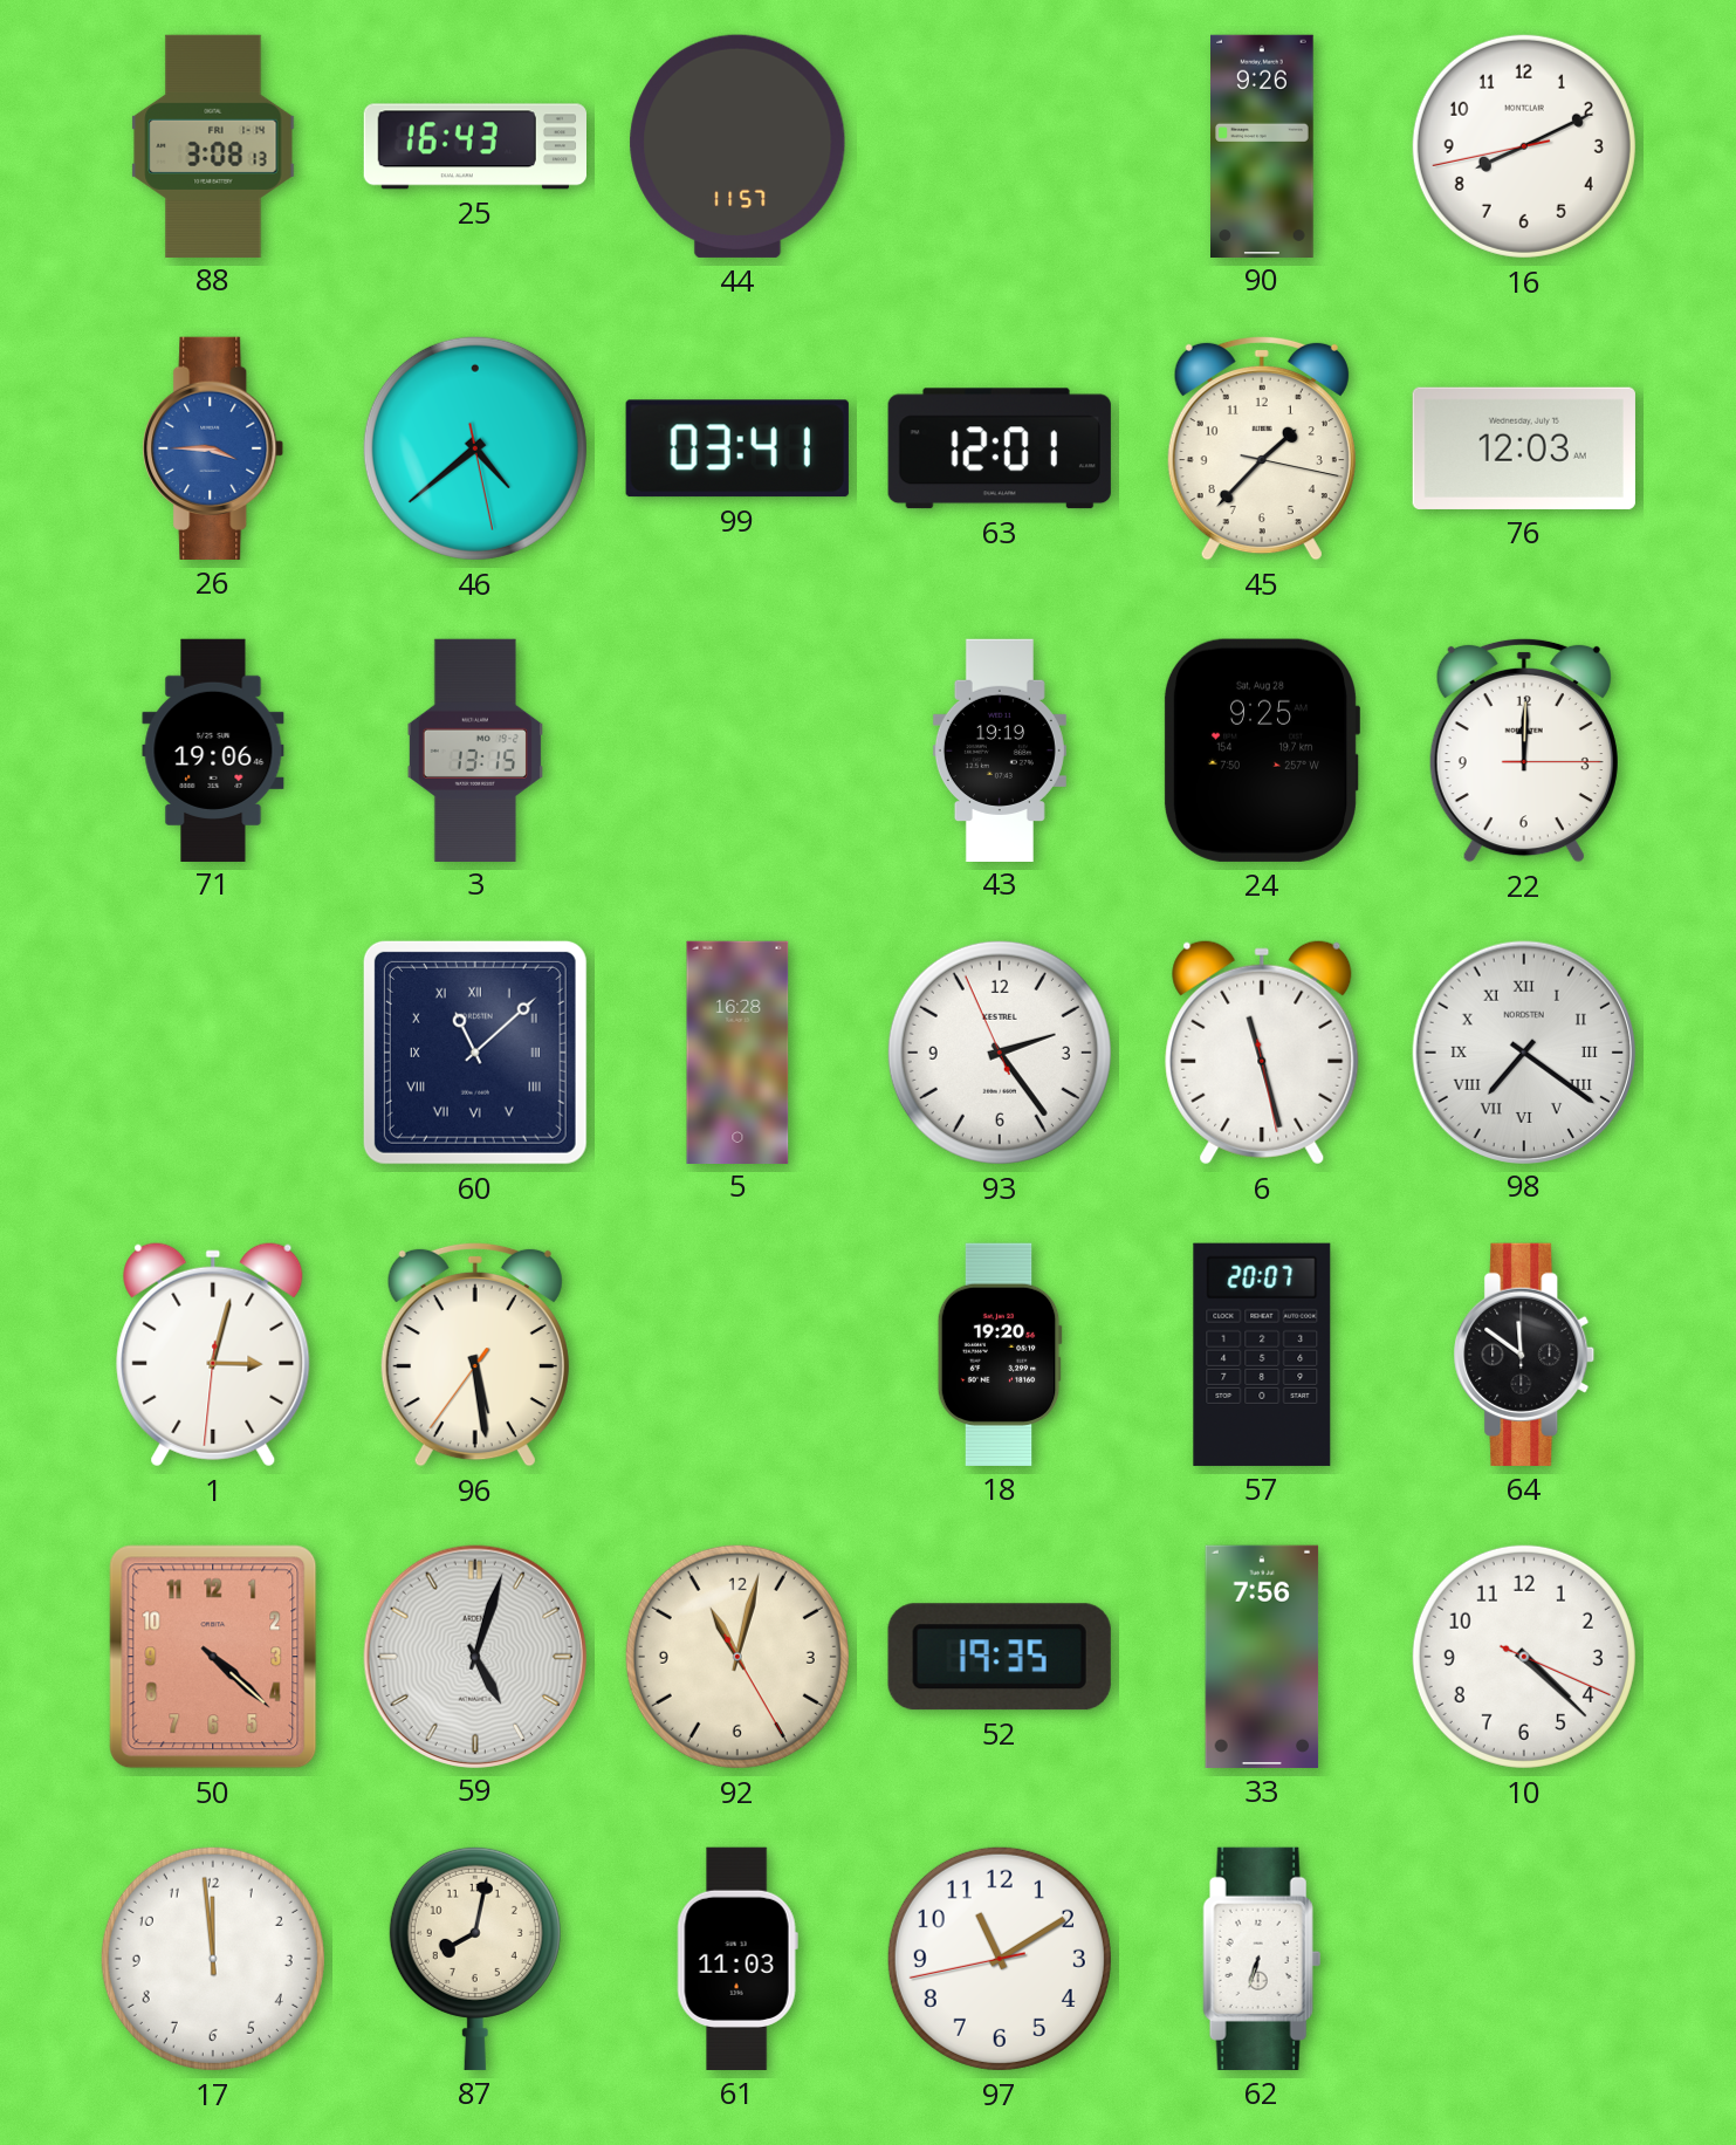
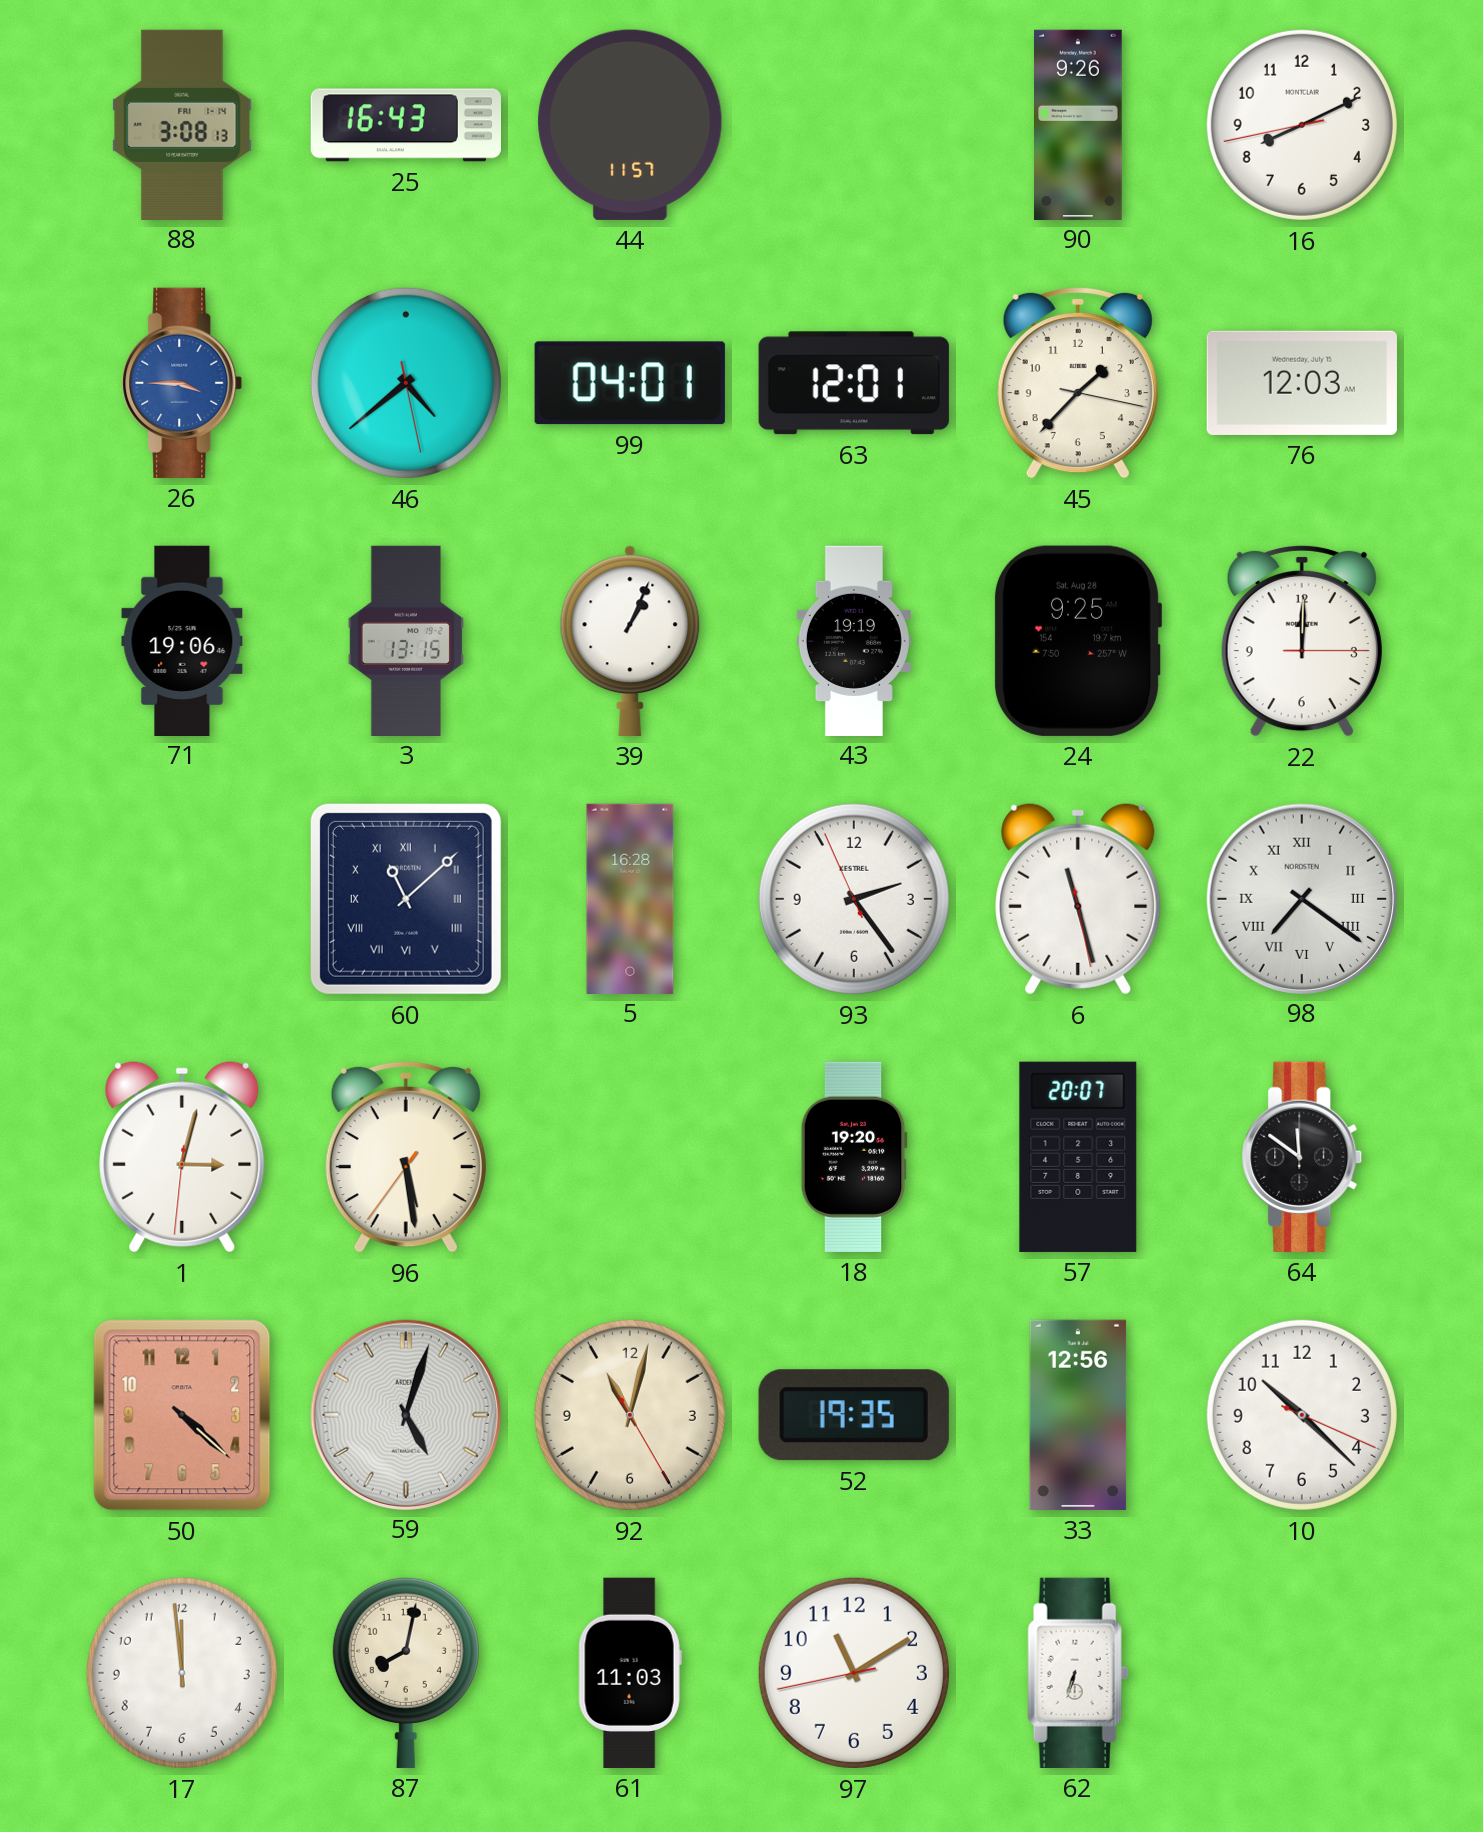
99: 03:41 -> 04:01 (630, 383)
39: none -> 1:04 (630, 641)
33: 7:56 -> 12:56 (1078, 1415)
10: 4:22 -> 10:22 (1302, 1415)
